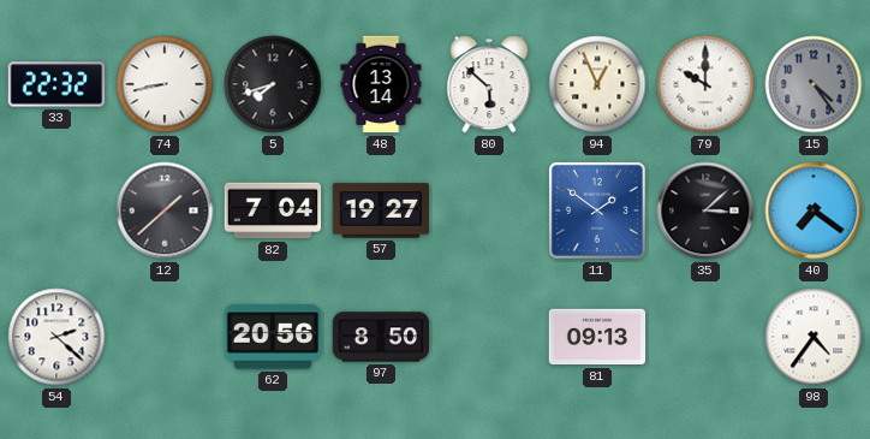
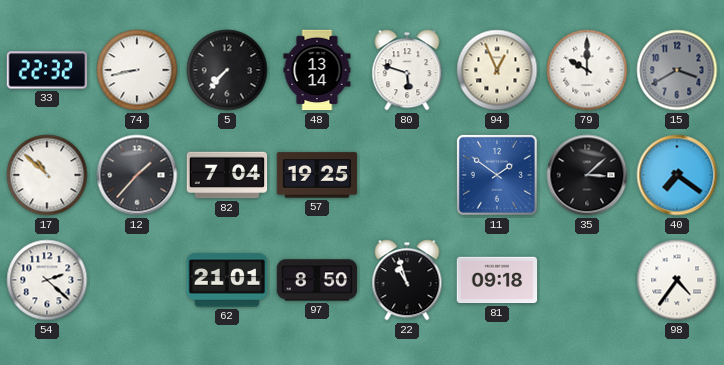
5: 7:42 -> 7:37 (227, 70)
80: 5:52 -> 5:48 (407, 70)
15: 4:24 -> 3:40 (677, 70)
17: none -> 10:52 (47, 175)
12: 1:38 -> 1:37 (137, 175)
57: 19:27 -> 19:25 (317, 175)
62: 20:56 -> 21:01 (227, 280)
22: none -> 10:57 (407, 280)
81: 09:13 -> 09:18 (497, 280)
